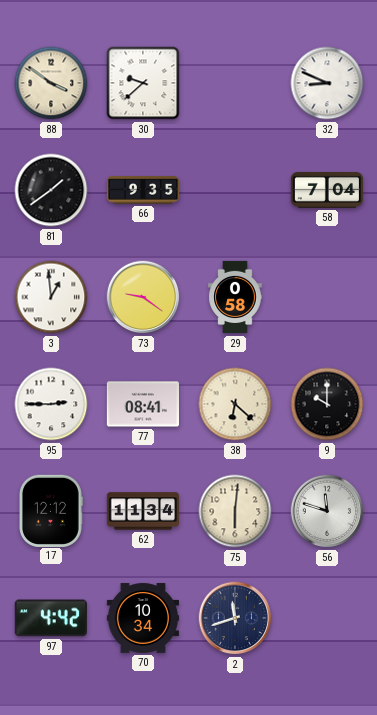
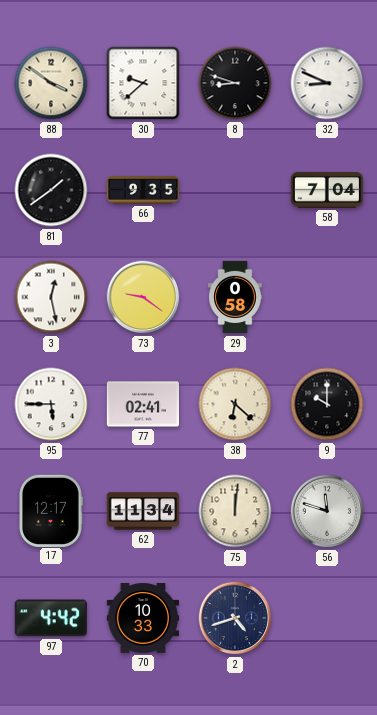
8: none -> 8:48 (235, 83)
3: 12:59 -> 12:28 (51, 297)
95: 2:45 -> 5:45 (51, 404)
77: 08:41 -> 02:41 (142, 404)
17: 12:12 -> 12:17 (51, 510)
75: 6:01 -> 12:01 (235, 511)
70: 10:34 -> 10:33 (142, 618)
2: 11:42 -> 4:42 (235, 618)
